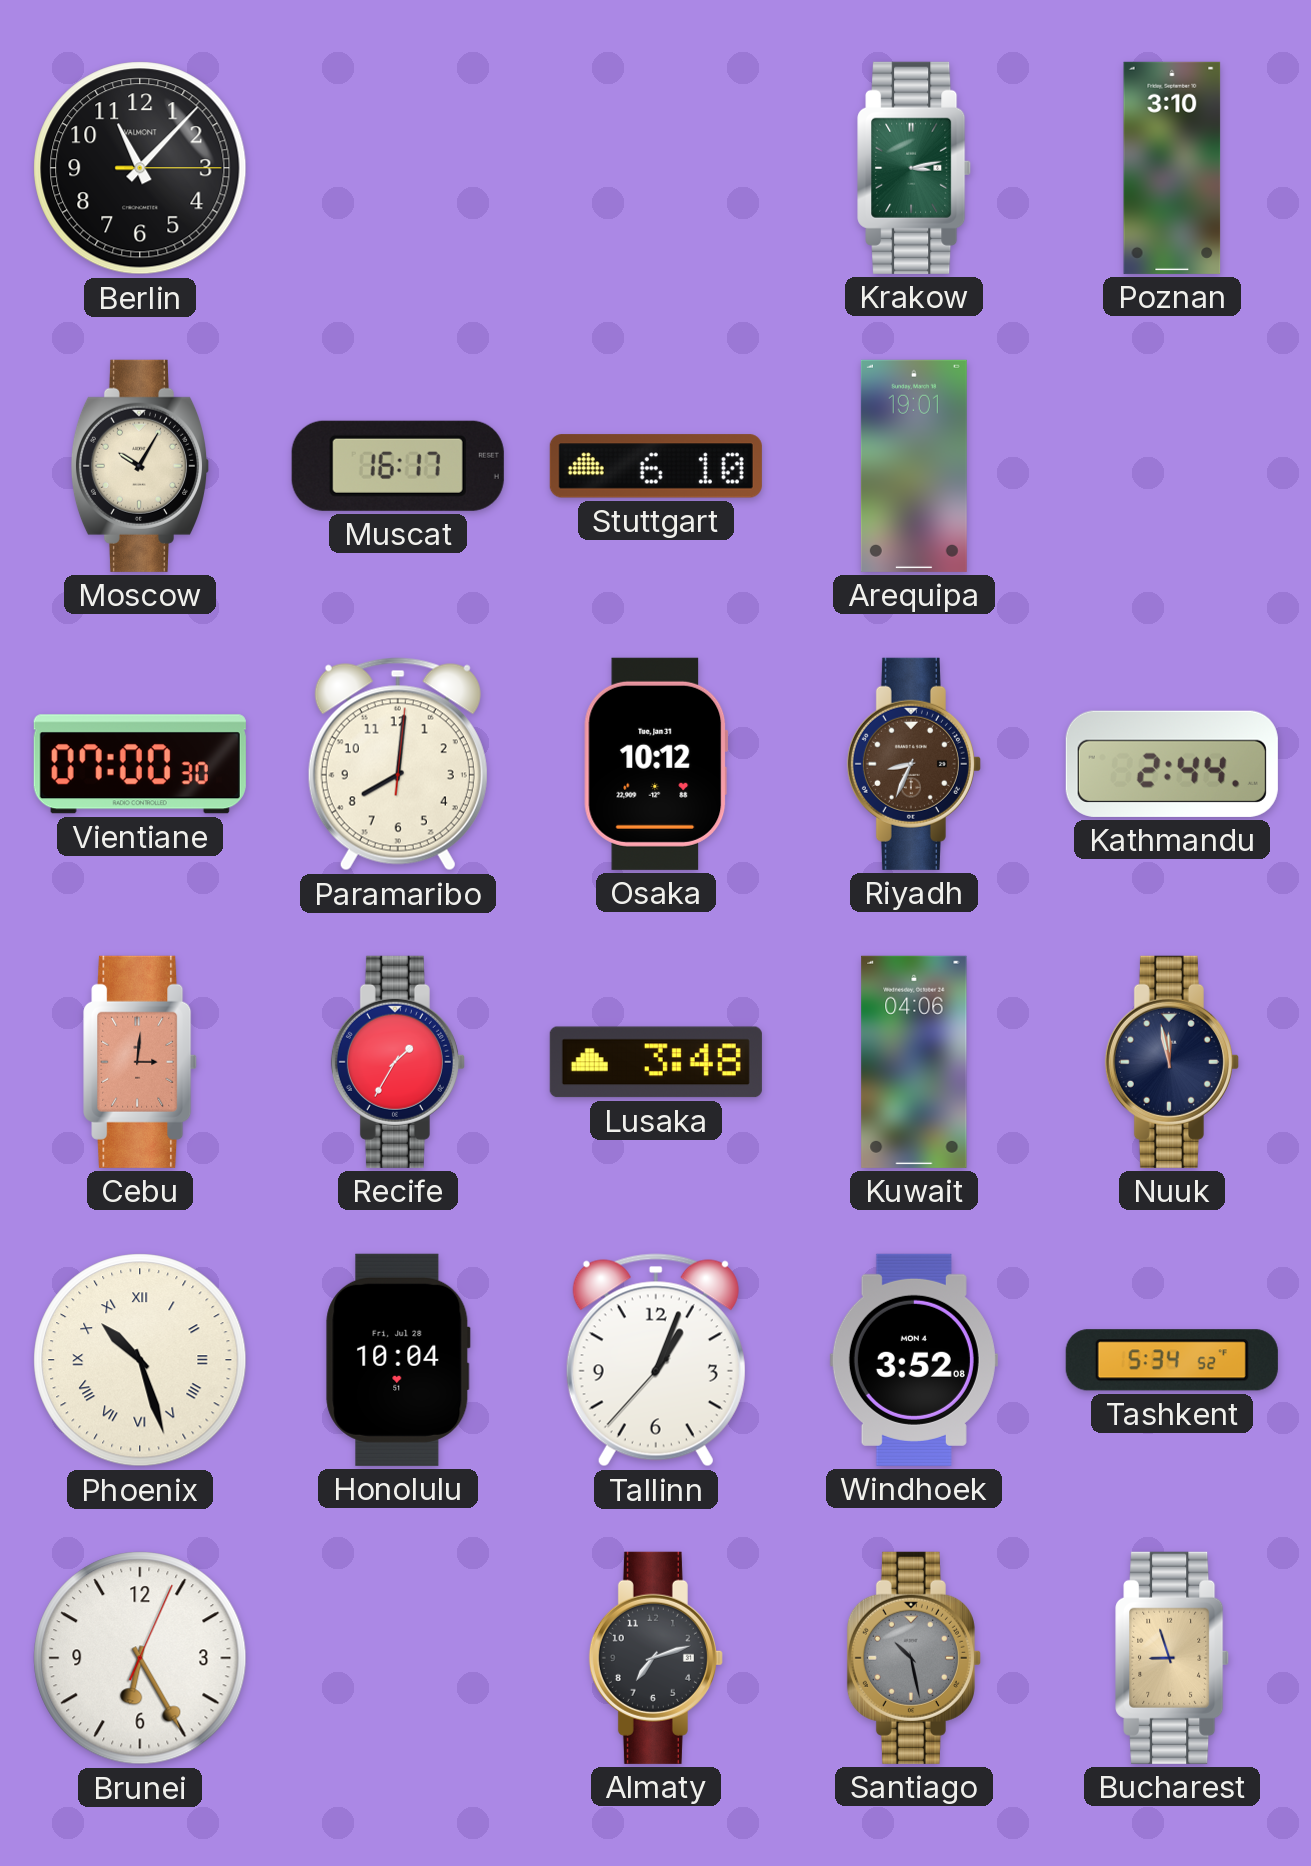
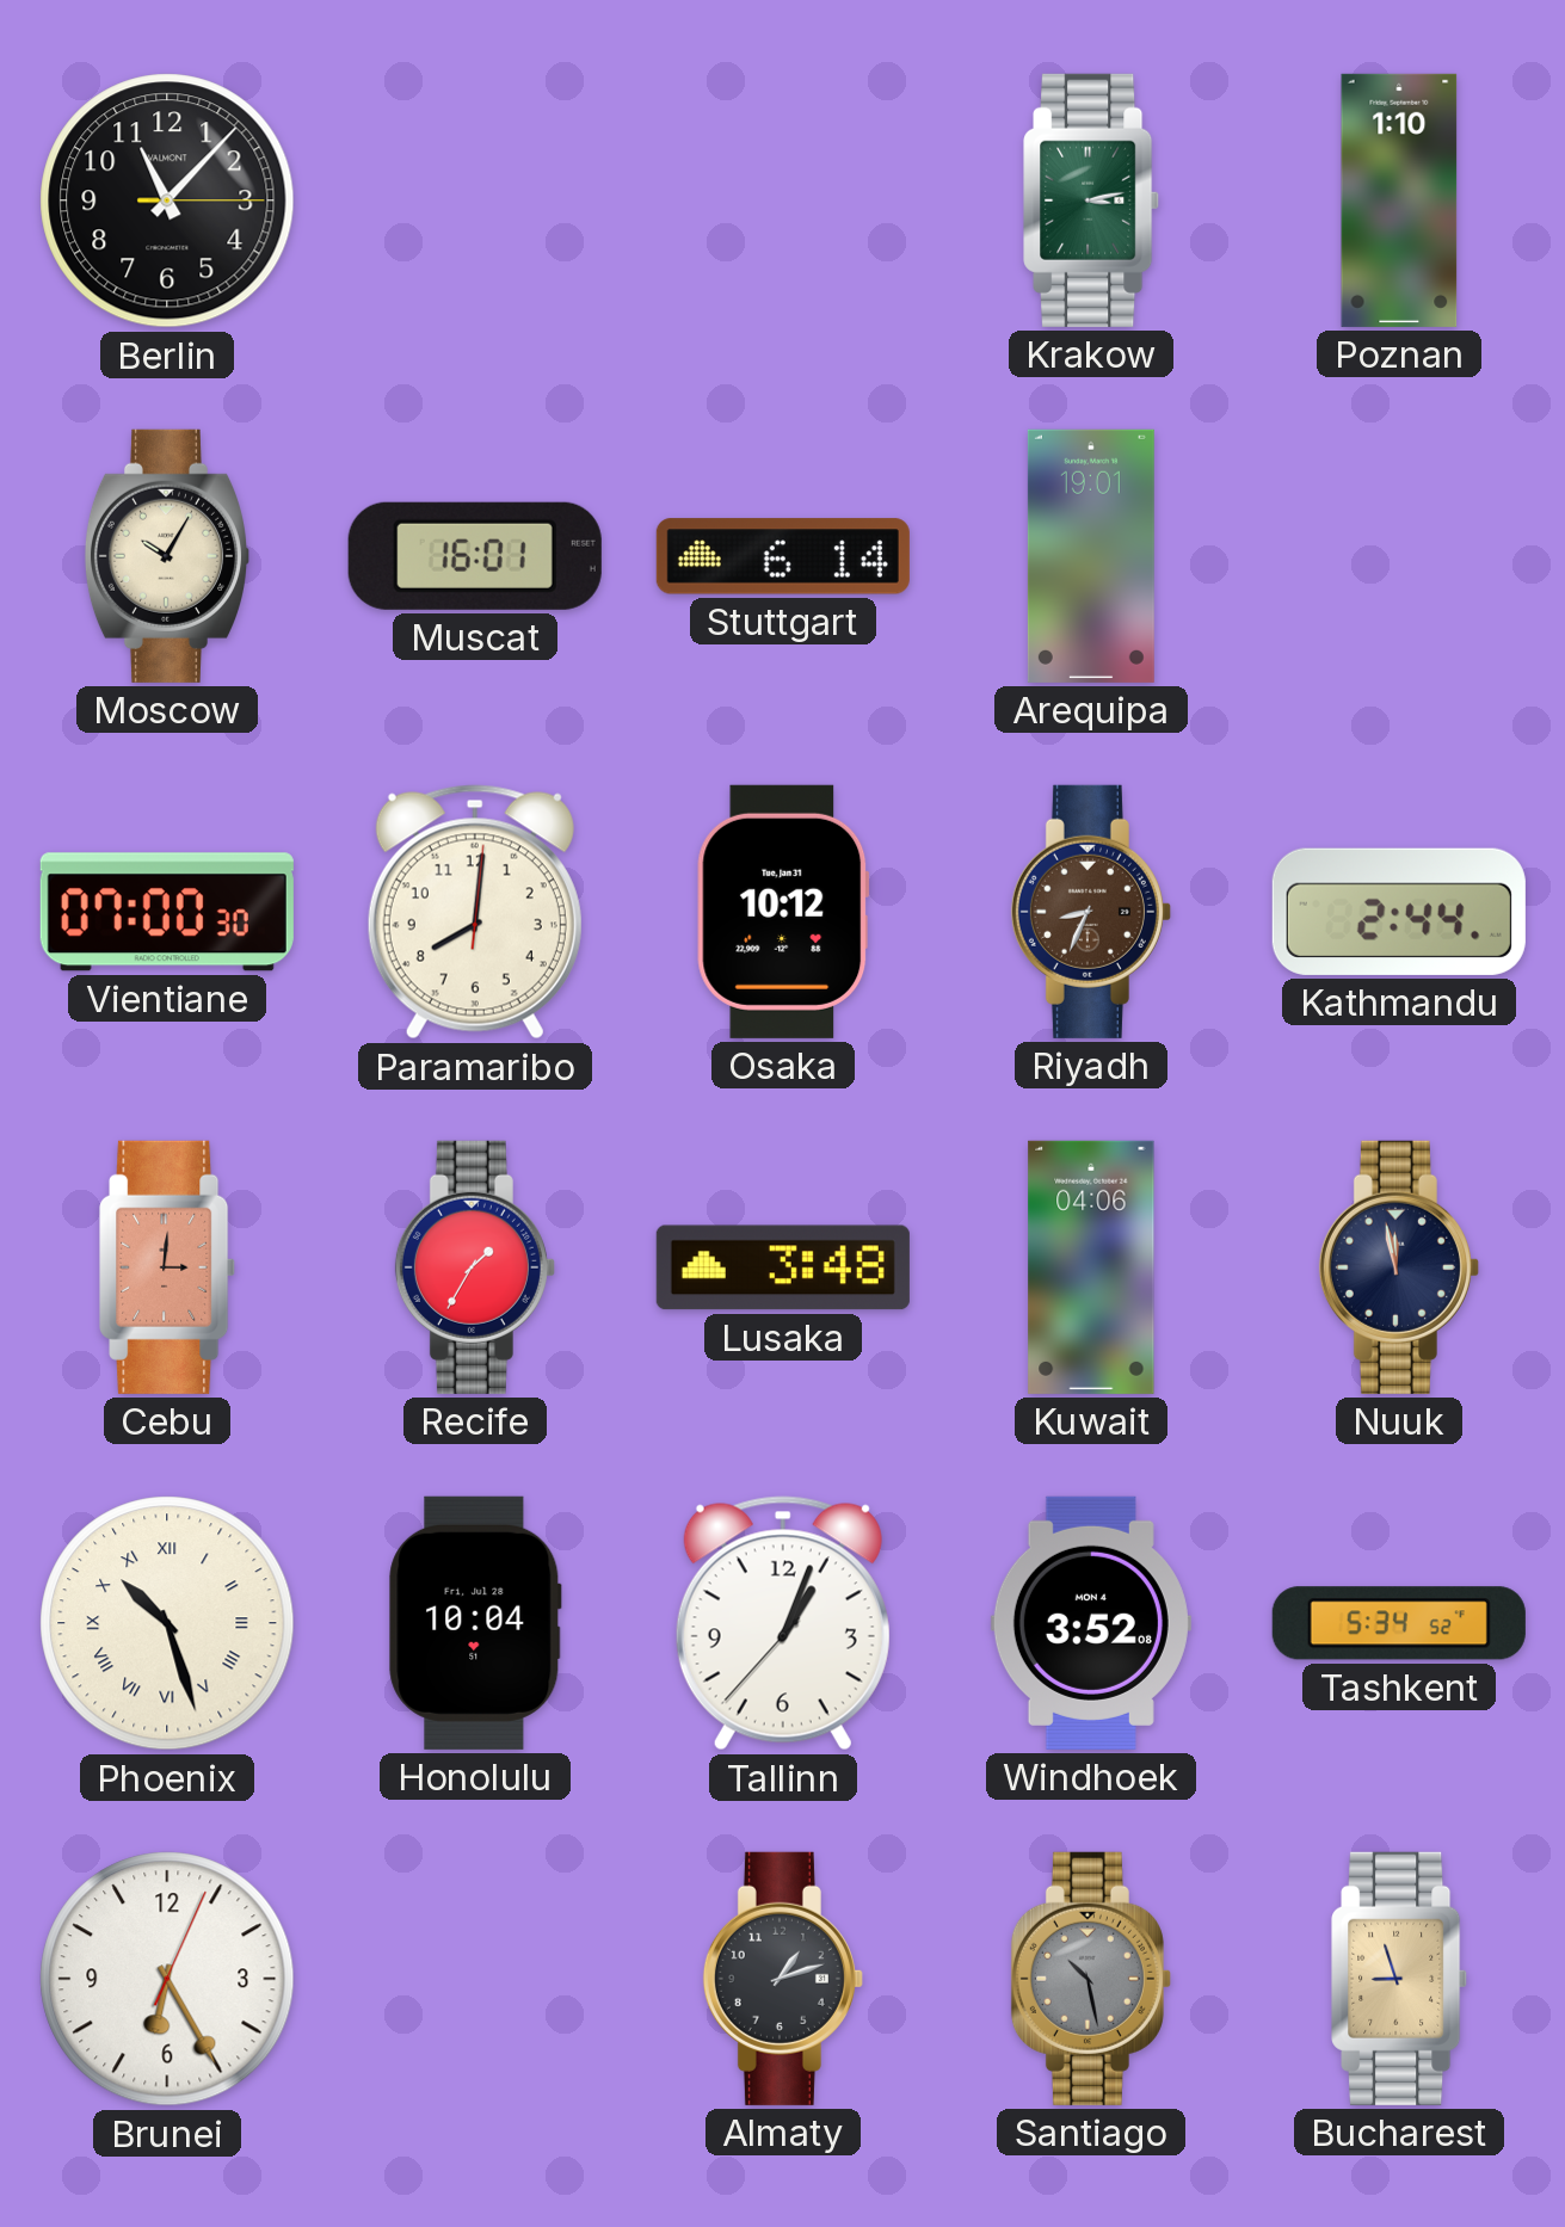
Poznan: 3:10 -> 1:10 (1399, 201)
Muscat: 16:17 -> 16:01 (475, 556)
Stuttgart: 6:10 -> 6:14 (783, 556)
Almaty: 7:12 -> 1:12 (783, 1979)
